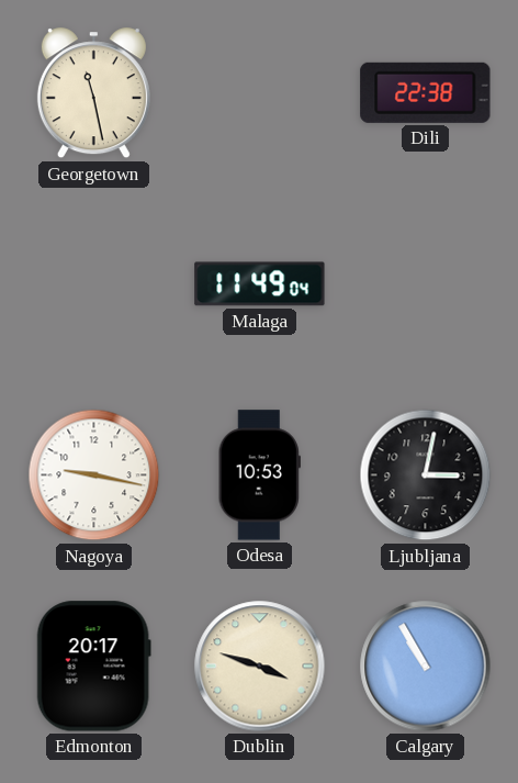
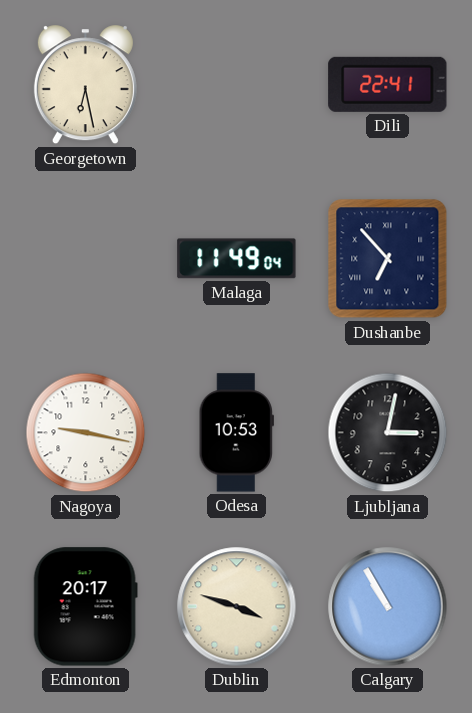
Georgetown: 11:28 -> 6:28 (85, 85)
Dili: 22:38 -> 22:41 (388, 84)
Dushanbe: none -> 6:53 (388, 259)
